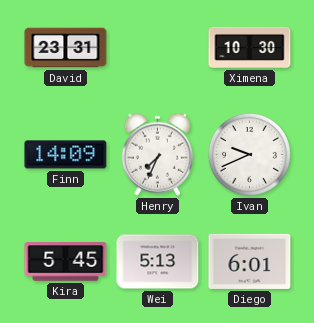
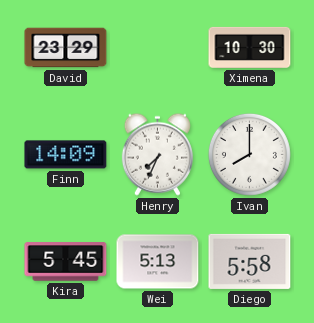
David: 23:31 -> 23:29 (66, 48)
Ivan: 9:41 -> 8:00 (249, 154)
Diego: 6:01 -> 5:58 (250, 261)
